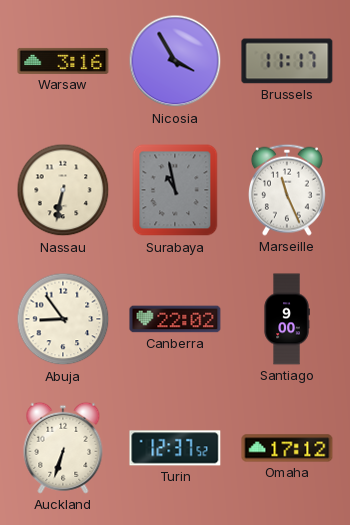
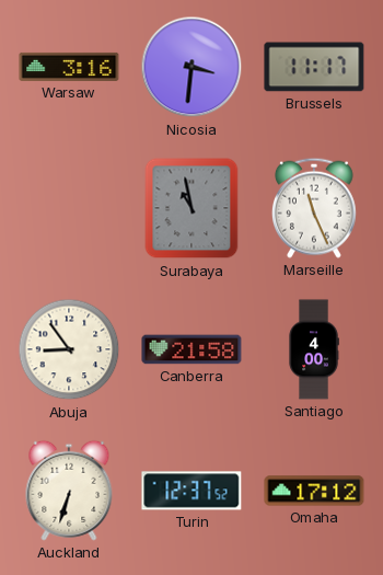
Nicosia: 3:55 -> 3:31 (191, 67)
Nassau: 6:32 -> none (63, 190)
Canberra: 22:02 -> 21:58 (191, 349)
Santiago: 9:00 -> 4:00 (314, 349)
